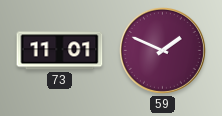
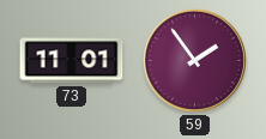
59: 1:49 -> 1:54 (194, 60)
